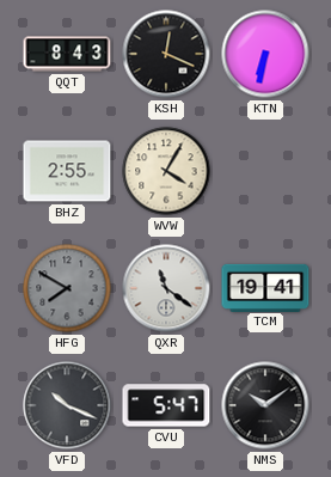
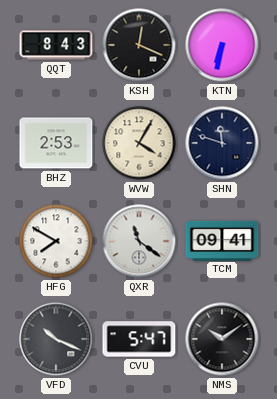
BHZ: 2:55 -> 2:53 (56, 143)
SHN: none -> 11:48 (222, 143)
HFG dial: grey -> white (56, 241)
TCM: 19:41 -> 09:41 (222, 240)
